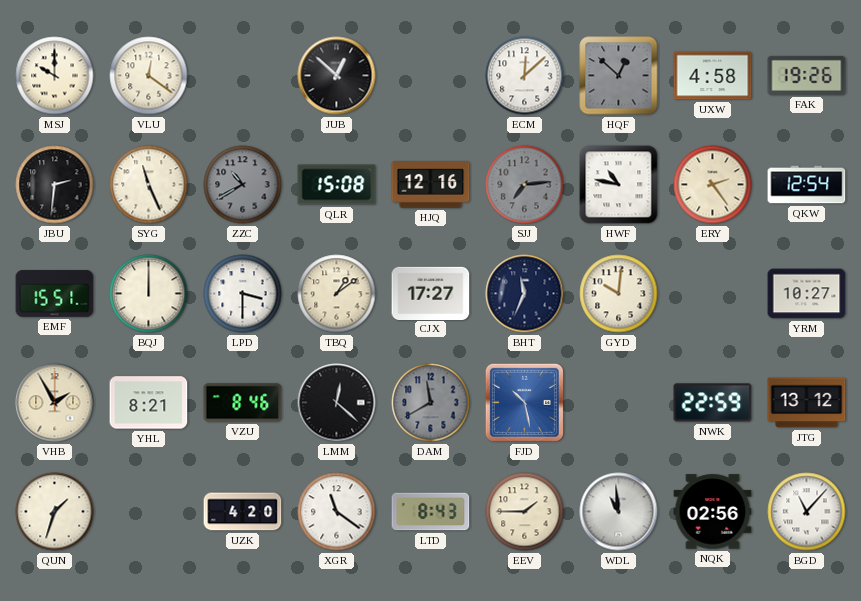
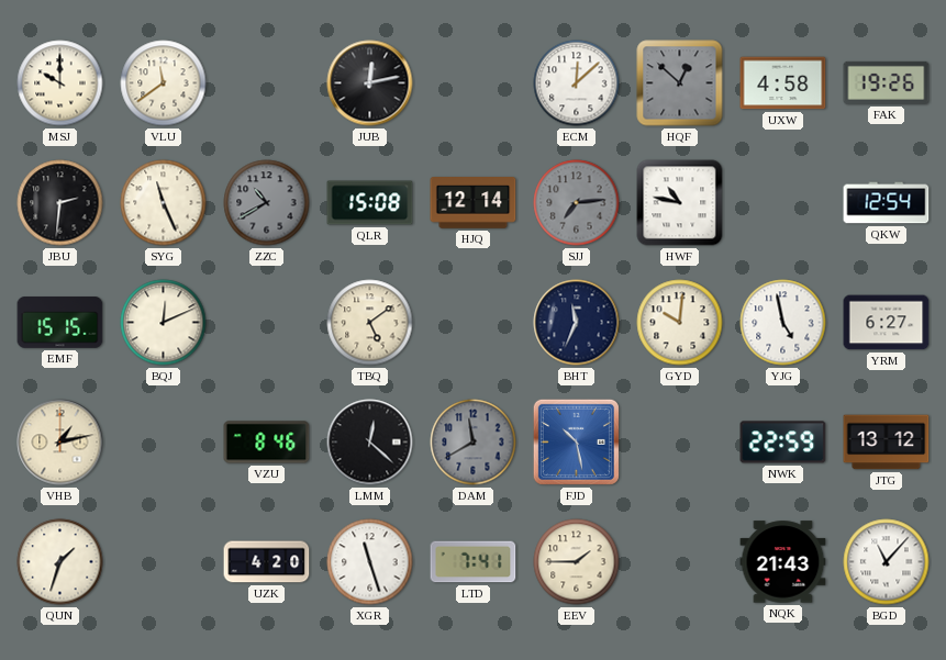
VLU: 12:21 -> 11:39 (164, 83)
JUB: 12:52 -> 12:13 (370, 83)
HJQ: 12:16 -> 12:14 (474, 203)
ERY: 2:24 -> none (713, 185)
EMF: 15:51 -> 15:15 (60, 323)
BQJ: 12:00 -> 12:11 (164, 323)
LPD: 3:30 -> none (243, 294)
TBQ: 1:09 -> 5:09 (370, 323)
CJX: 17:27 -> none (431, 293)
YJG: none -> 4:58 (783, 323)
YRM: 10:27 -> 6:27 (887, 323)
VHB: 1:55 -> 1:13 (60, 443)
YHL: 8:21 -> none (149, 403)
XGR: 11:21 -> 11:27 (370, 562)
LTD: 8:43 -> 7:41 (474, 562)
WDL: 10:59 -> none (619, 512)
NQK: 02:56 -> 21:43 (783, 562)
